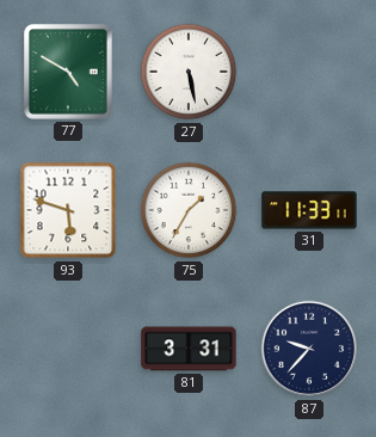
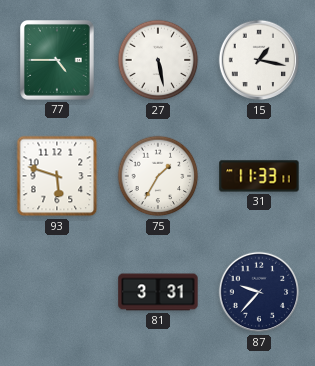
77: 4:50 -> 4:45 (58, 61)
15: none -> 1:17 (259, 60)
